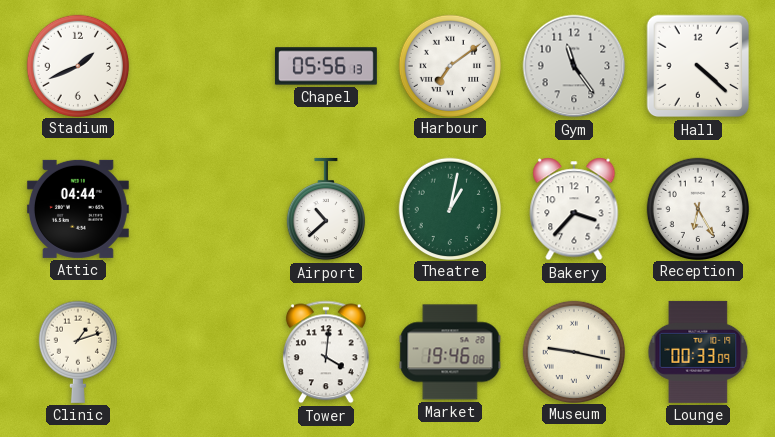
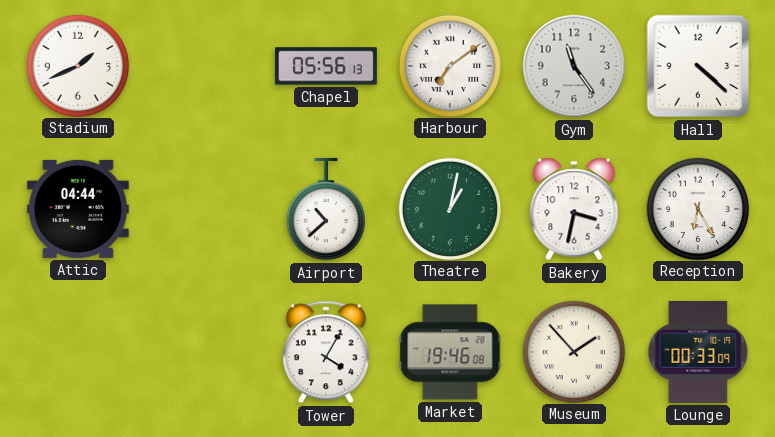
Bakery: 3:37 -> 3:32 (574, 209)
Clinic: 1:12 -> none (78, 352)
Tower: 4:01 -> 4:05 (326, 352)
Museum: 9:17 -> 1:53 (573, 351)
